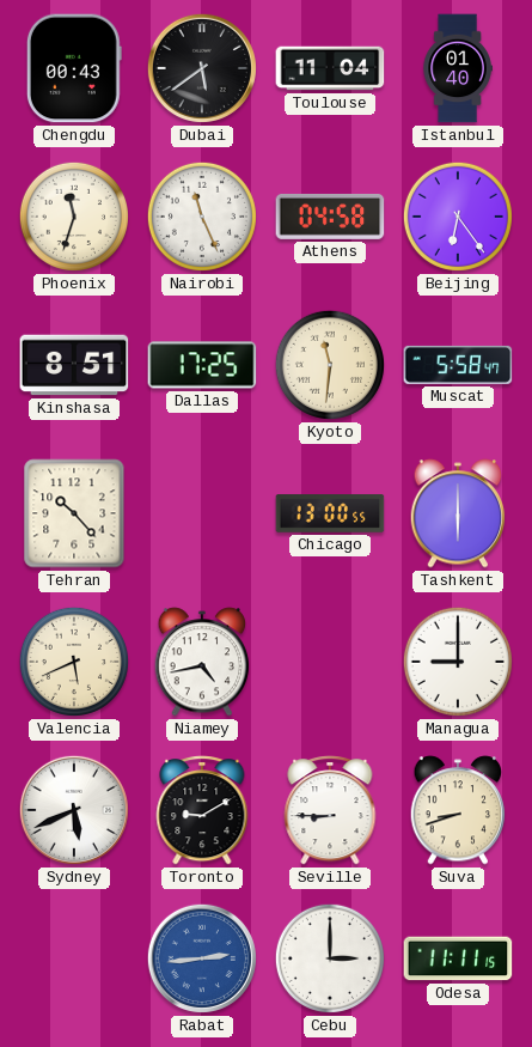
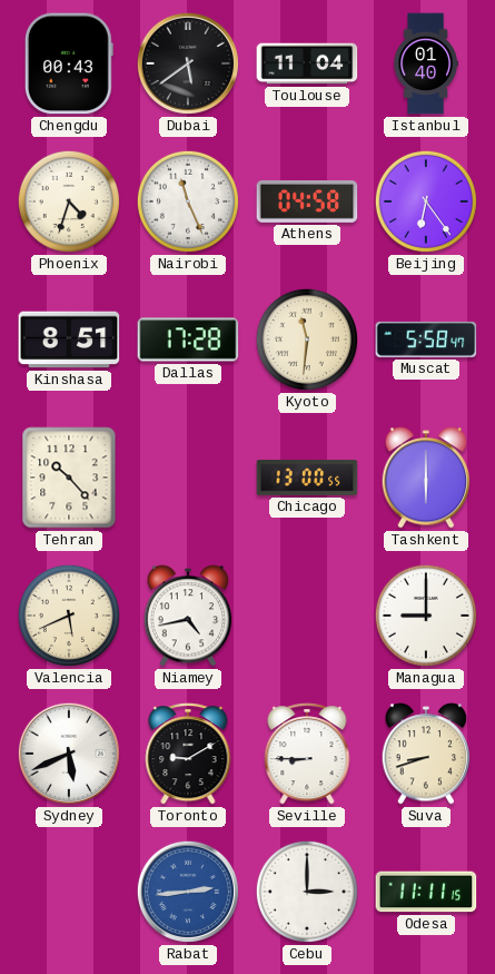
Phoenix: 11:33 -> 4:33 (69, 201)
Dallas: 17:25 -> 17:28 (188, 340)
